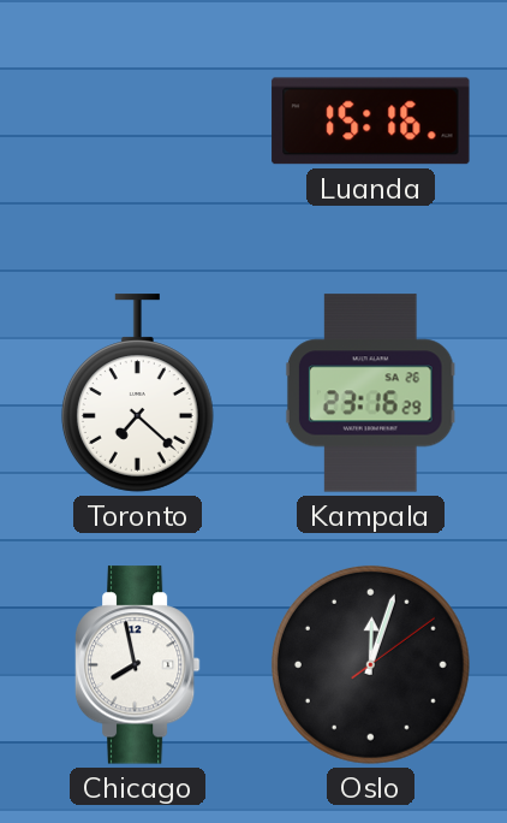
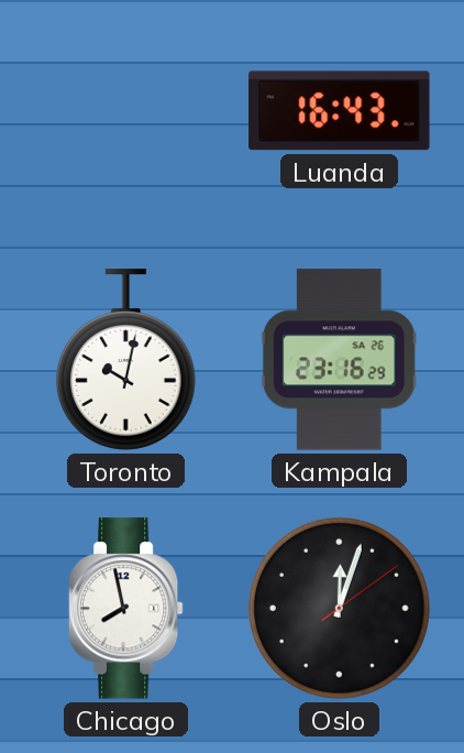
Luanda: 15:16 -> 16:43 (340, 111)
Toronto: 7:22 -> 10:02 (125, 360)
